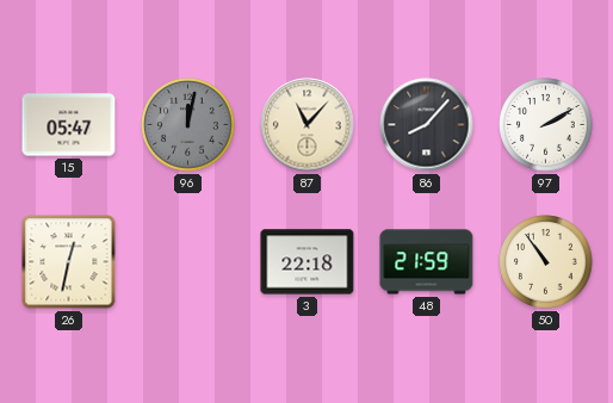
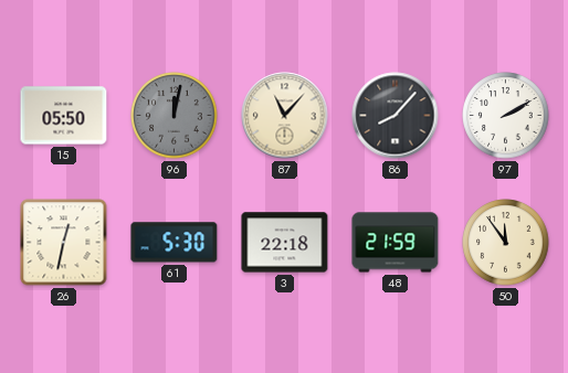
15: 05:47 -> 05:50 (64, 116)
61: none -> 5:30 (175, 243)
50: 10:54 -> 11:54 (506, 243)
